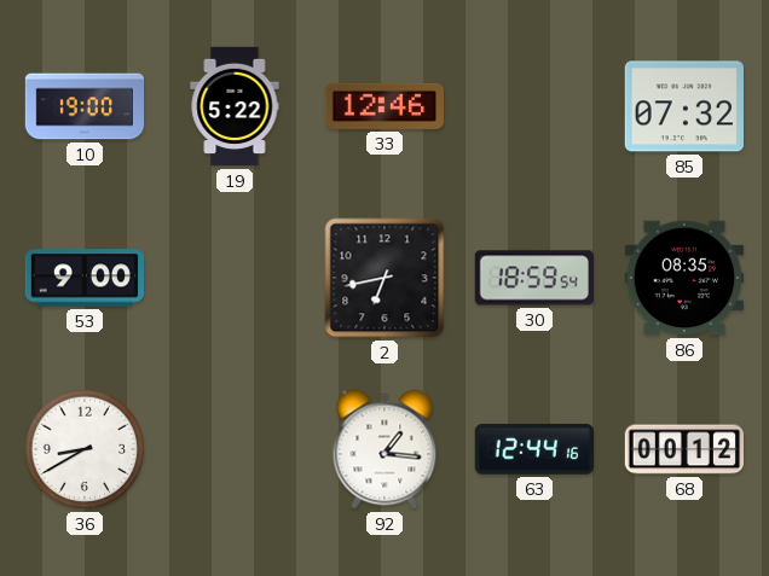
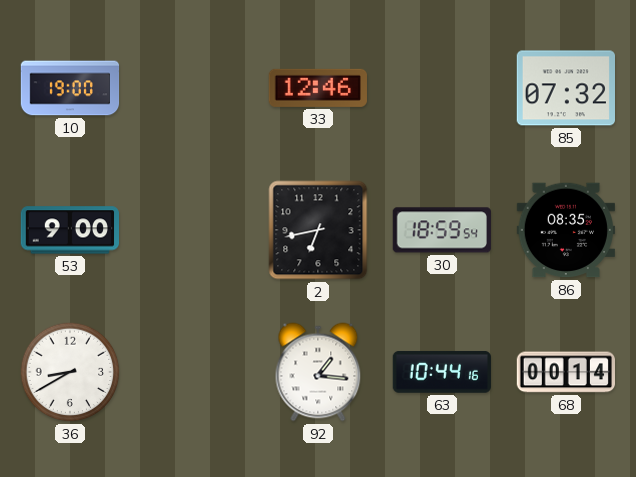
19: 5:22 -> none (235, 106)
63: 12:44 -> 10:44 (442, 372)
68: 00:12 -> 00:14 (565, 372)
